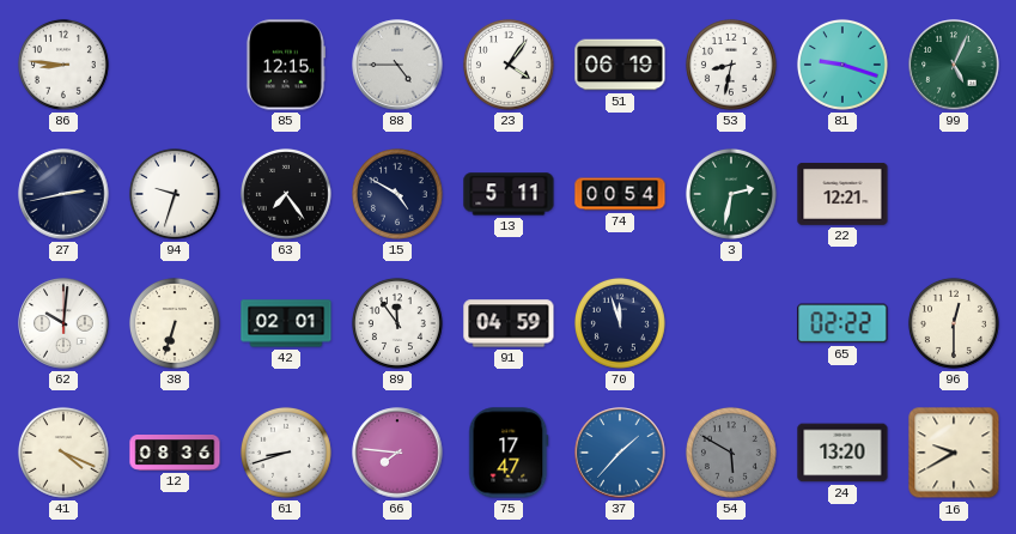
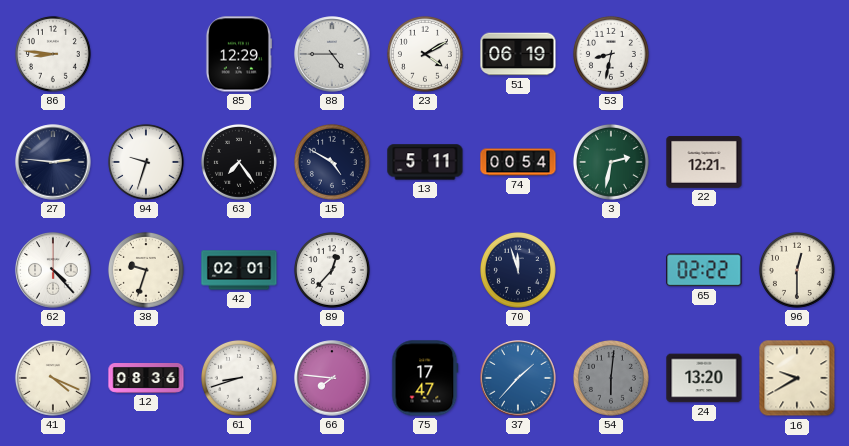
85: 12:15 -> 12:29 (238, 54)
23: 4:06 -> 4:10 (425, 54)
81: 9:18 -> none (842, 65)
99: 5:04 -> none (954, 65)
27: 2:43 -> 2:46 (53, 162)
62: 10:01 -> 4:23 (53, 270)
38: 6:33 -> 9:33 (146, 270)
89: 11:54 -> 12:37 (332, 270)
91: 04:59 -> none (509, 323)
54: 5:50 -> 6:01 (611, 378)
